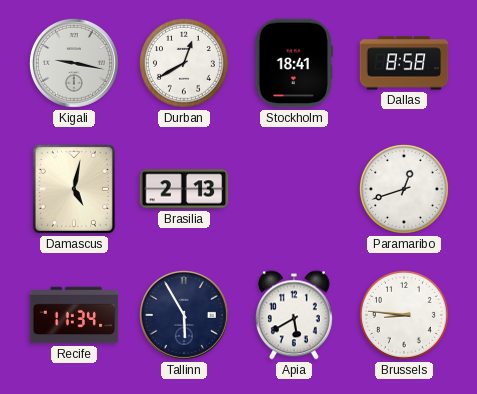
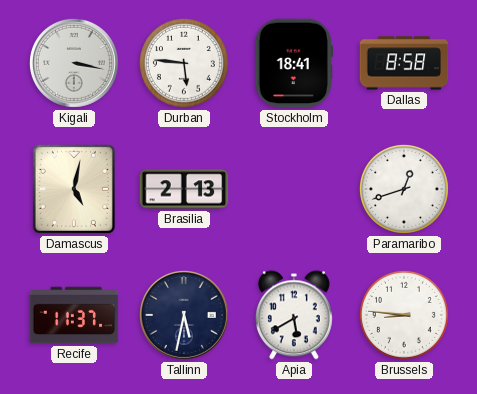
Kigali: 9:17 -> 3:17 (74, 63)
Durban: 12:40 -> 5:46 (184, 63)
Recife: 11:34 -> 11:37 (74, 315)
Tallinn: 5:55 -> 5:32 (184, 315)
